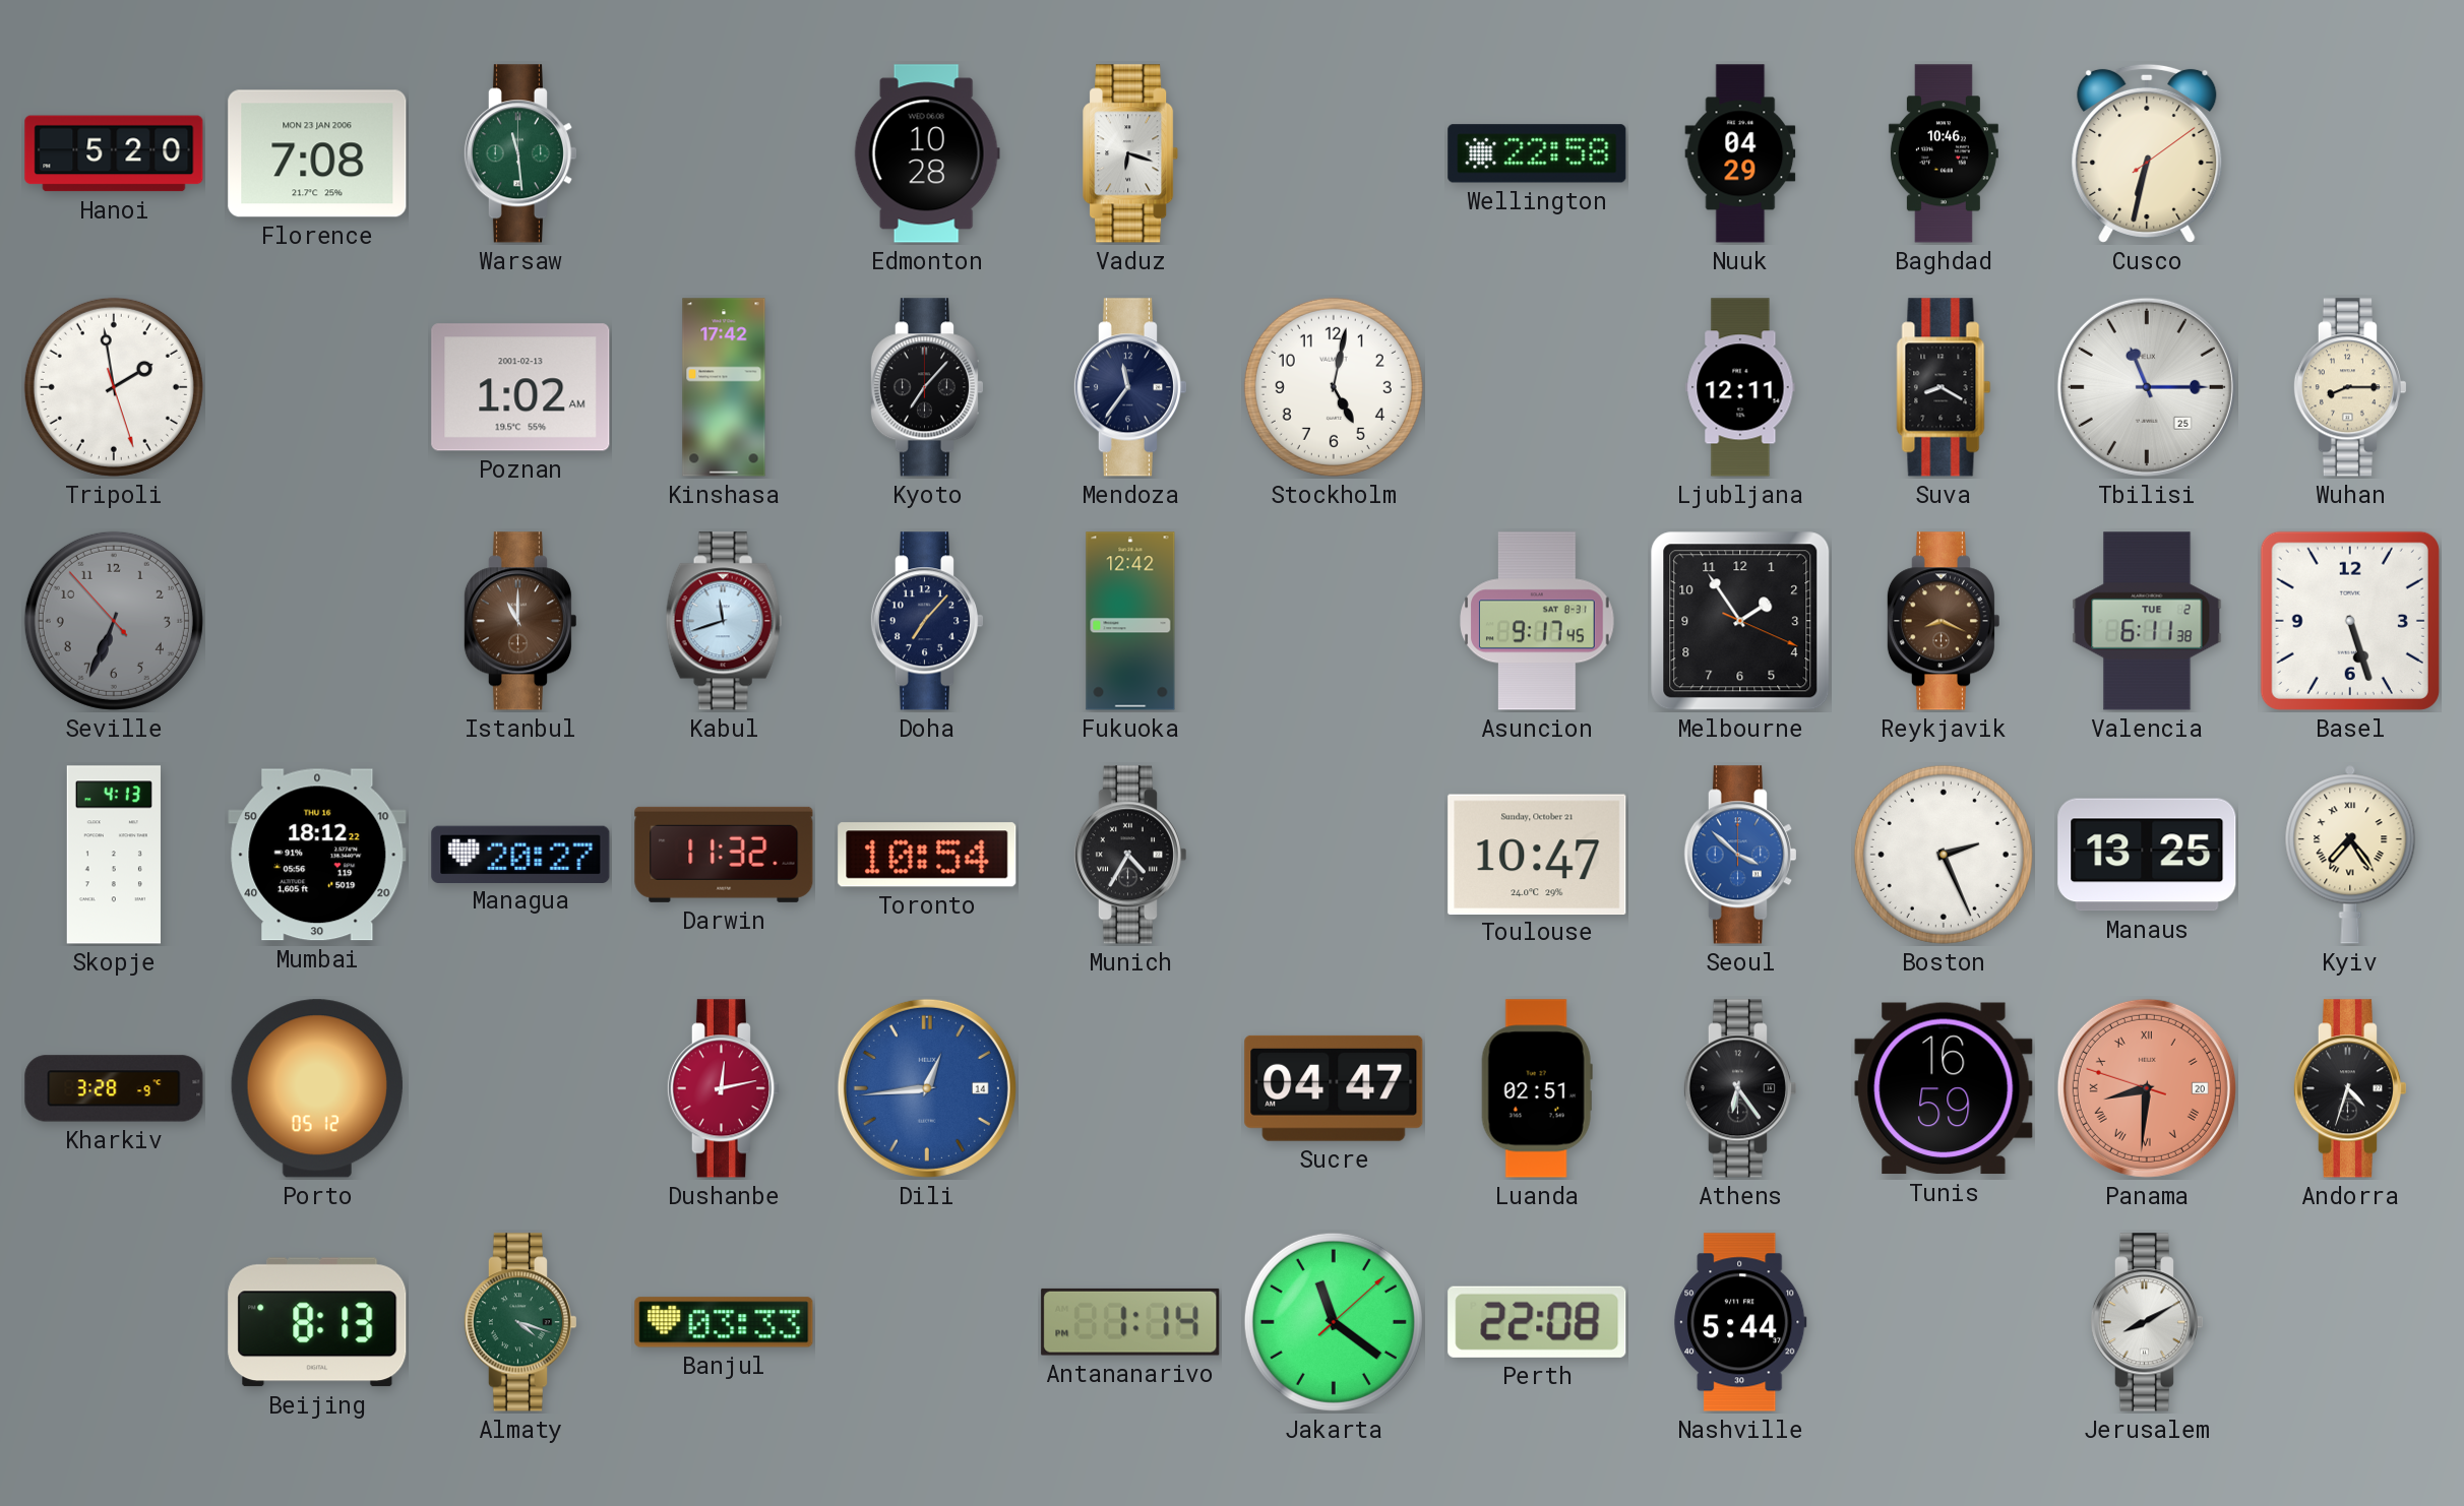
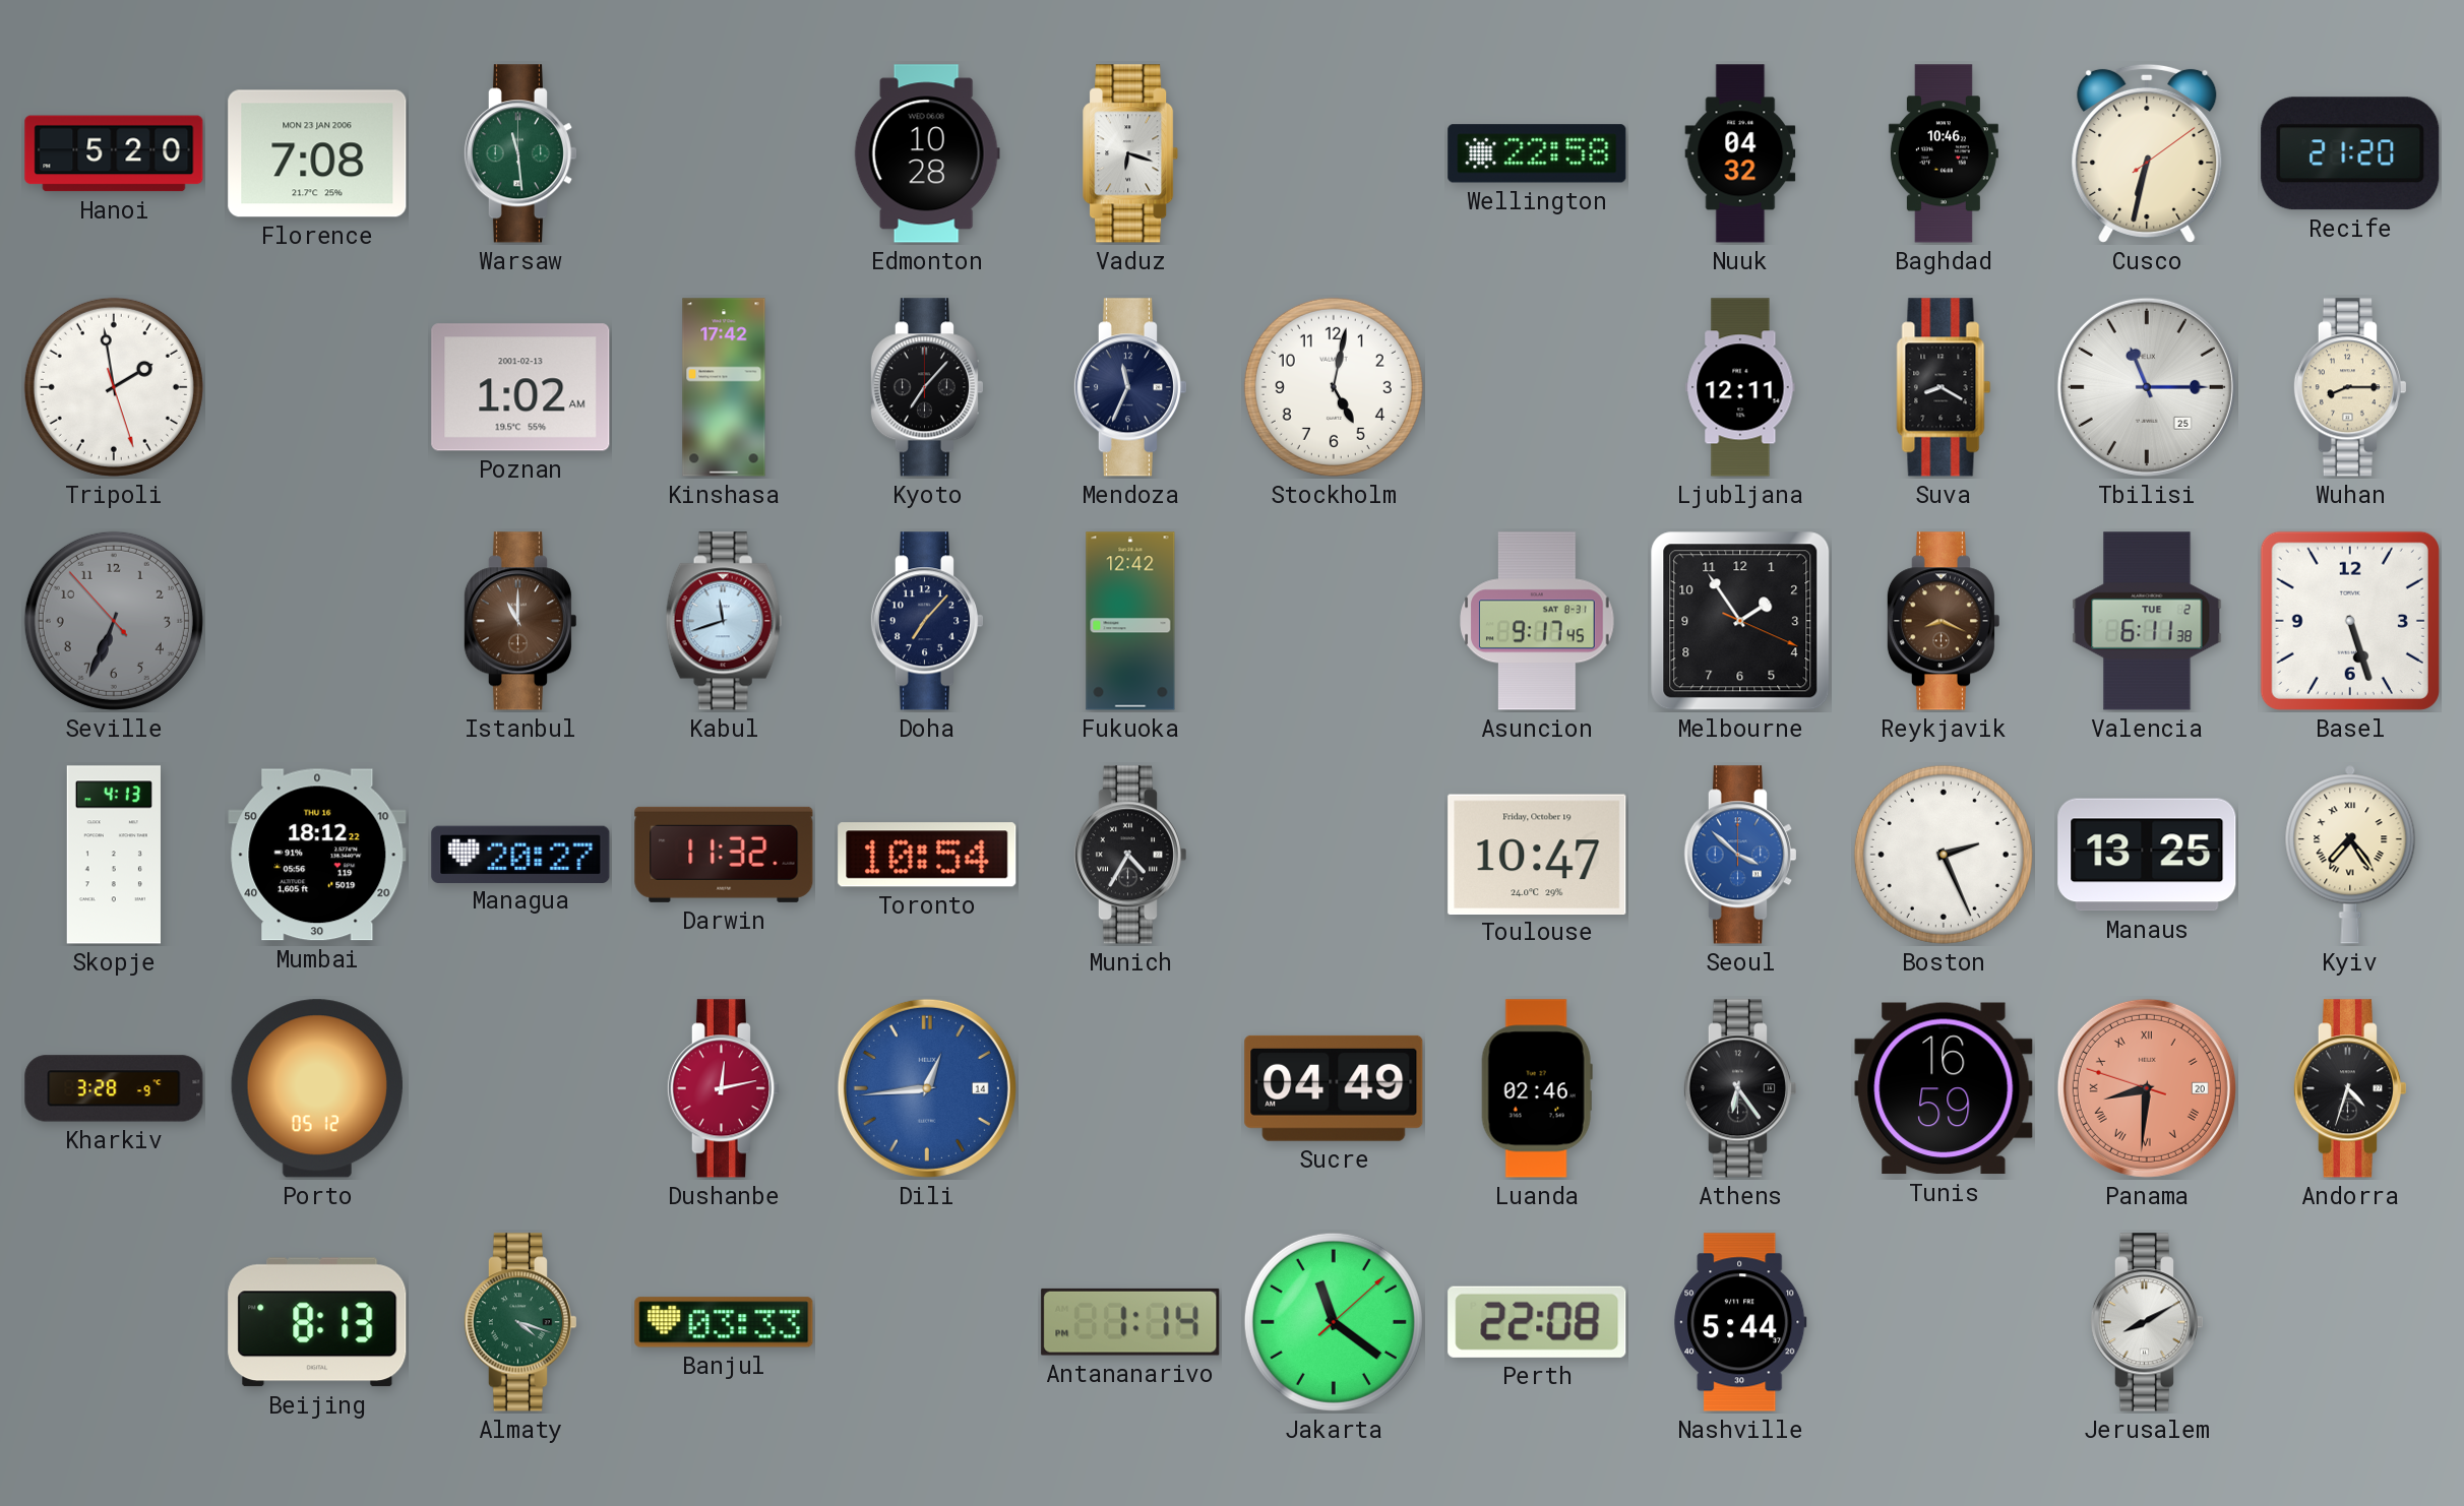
Nuuk: 04:29 -> 04:32 (1740, 153)
Recife: none -> 21:20 (2350, 153)
Mendoza: 11:36 -> 11:34 (1129, 387)
Toulouse date: Sunday, October 21 -> Friday, October 19 (1537, 854)
Sucre: 04:47 -> 04:49 (1334, 1088)
Luanda: 02:51 -> 02:46 (1537, 1088)
